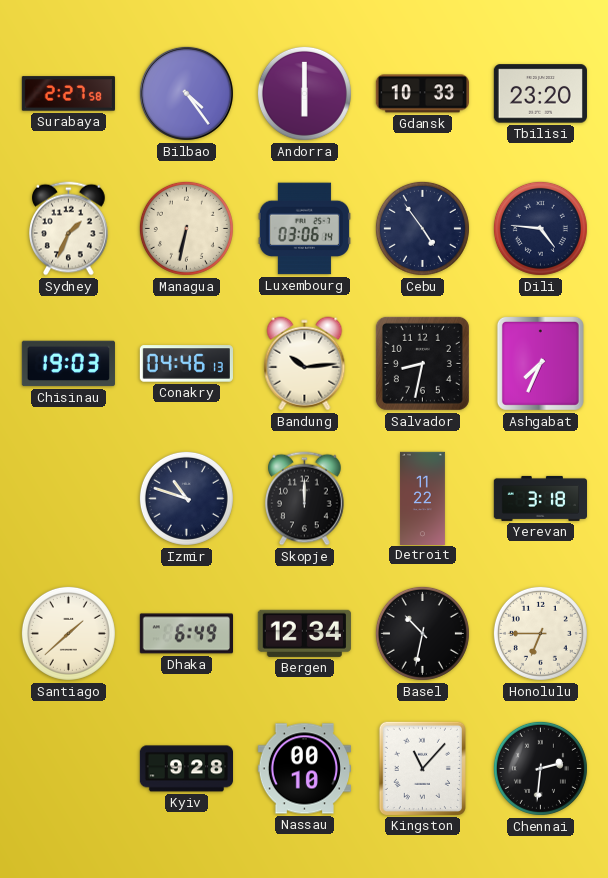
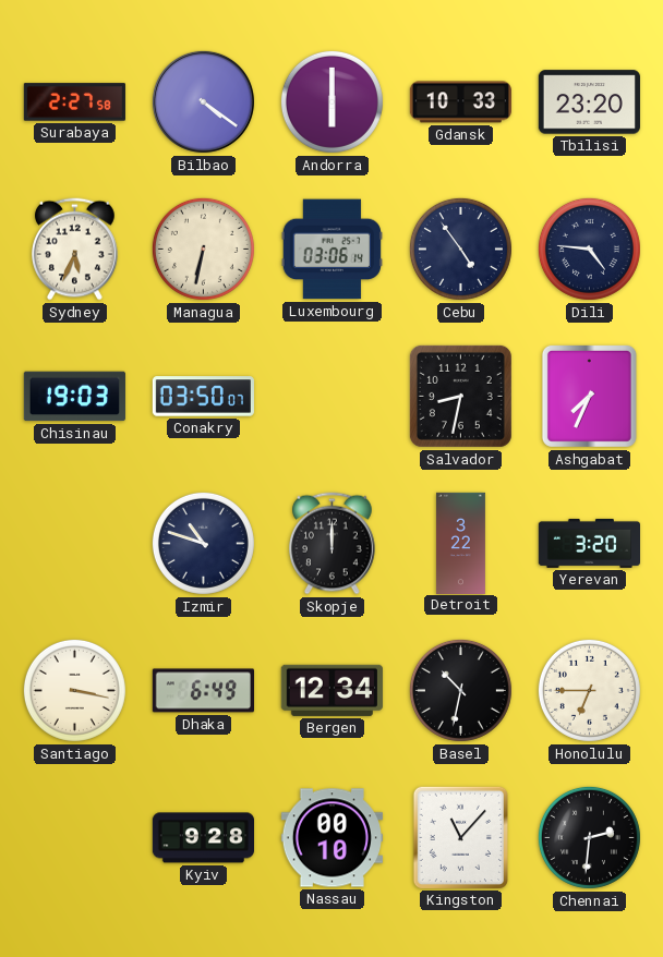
Bilbao: 4:24 -> 4:21 (203, 101)
Sydney: 1:34 -> 5:34 (75, 250)
Conakry: 04:46 -> 03:50 (203, 397)
Bandung: 10:14 -> none (305, 364)
Detroit: 11:22 -> 3:22 (460, 543)
Yerevan: 3:18 -> 3:20 (589, 543)
Santiago: 1:38 -> 3:17 (74, 690)
